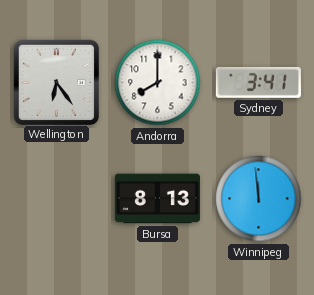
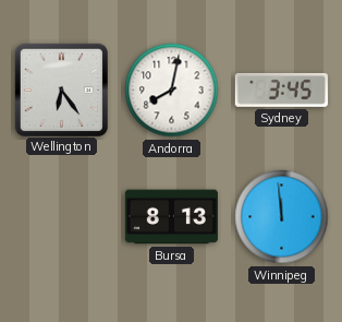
Andorra: 8:00 -> 8:02 (172, 91)
Sydney: 3:41 -> 3:45 (281, 90)
